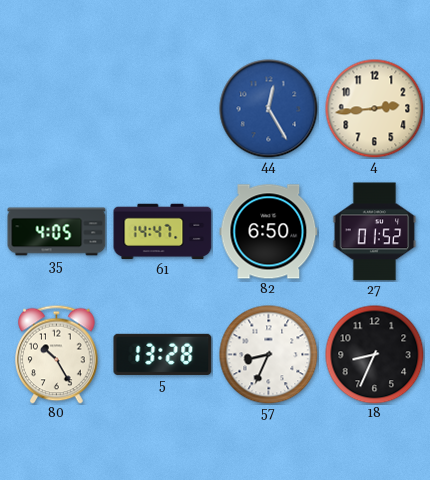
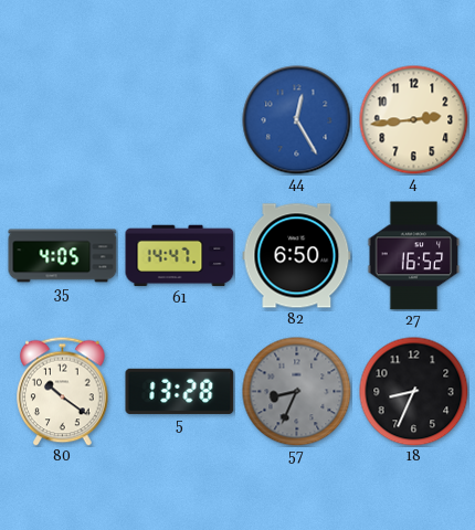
27: 01:52 -> 16:52 (414, 256)
80: 10:25 -> 10:21 (63, 391)
57 dial: white -> grey (297, 392)
